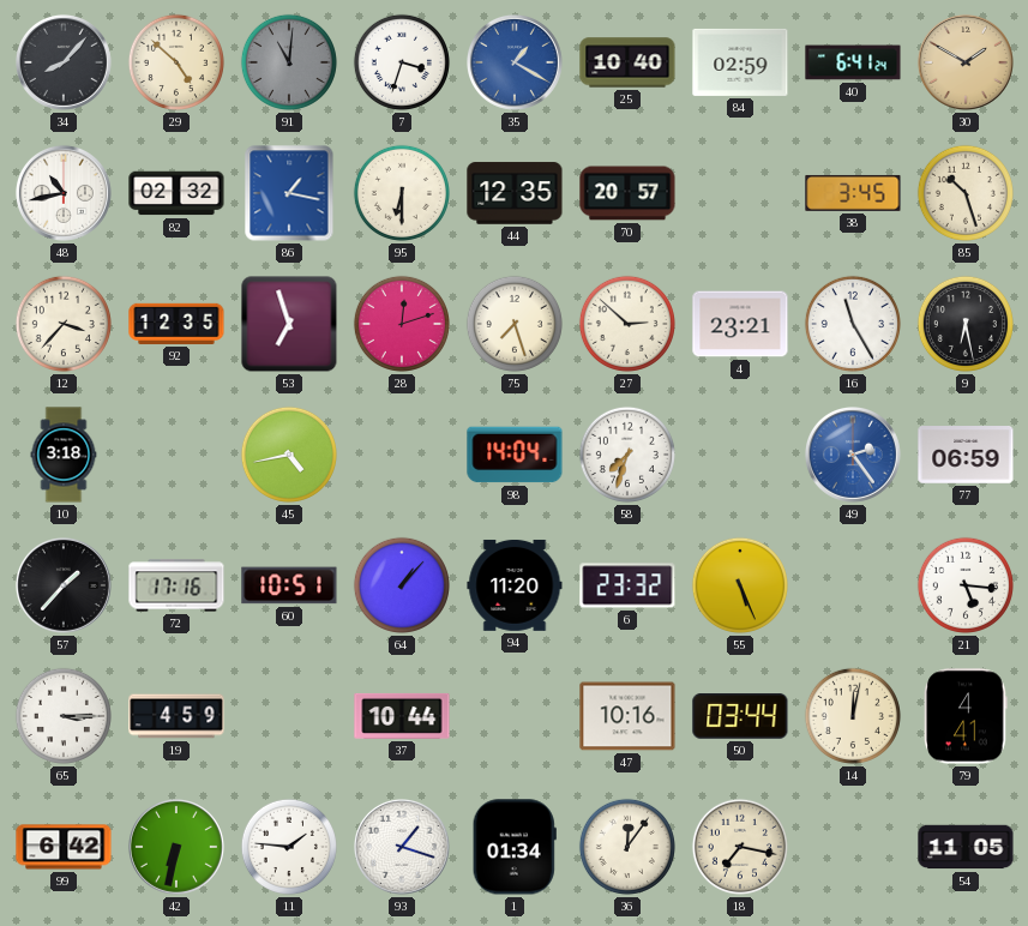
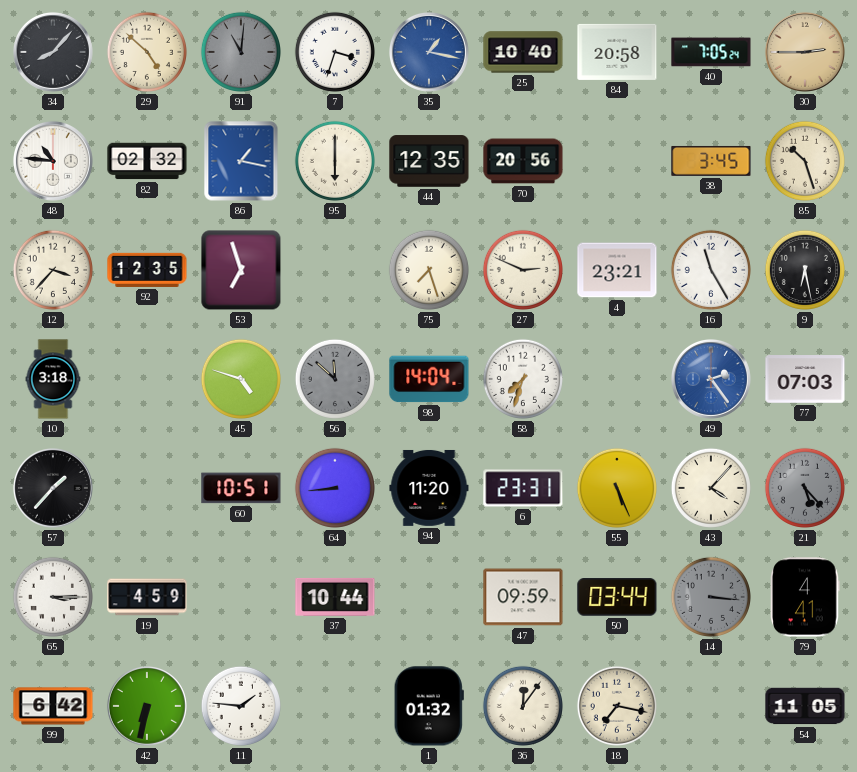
35: 1:20 -> 1:17 (429, 52)
84: 02:59 -> 20:58 (617, 52)
40: 6:41 -> 7:05 (711, 52)
30: 1:50 -> 2:45 (805, 52)
48: 10:43 -> 10:46 (53, 161)
95: 6:30 -> 6:00 (335, 161)
70: 20:57 -> 20:56 (523, 161)
28: 12:12 -> none (402, 324)
27: 2:52 -> 2:49 (523, 270)
45: 4:43 -> 4:48 (241, 379)
56: none -> 11:52 (335, 379)
77: 06:59 -> 07:03 (805, 379)
72: 17:16 -> none (176, 585)
64: 1:07 -> 8:44 (335, 488)
6: 23:32 -> 23:31 (523, 488)
43: none -> 4:07 (711, 488)
21: 5:16 -> 5:23 (805, 488)
21 dial: white -> grey (805, 488)
47: 10:16 -> 09:59 (523, 597)
14: 12:02 -> 3:16 (711, 597)
14 dial: cream -> grey (711, 597)
93: 1:18 -> none (402, 847)
1: 01:34 -> 01:32 (429, 706)
